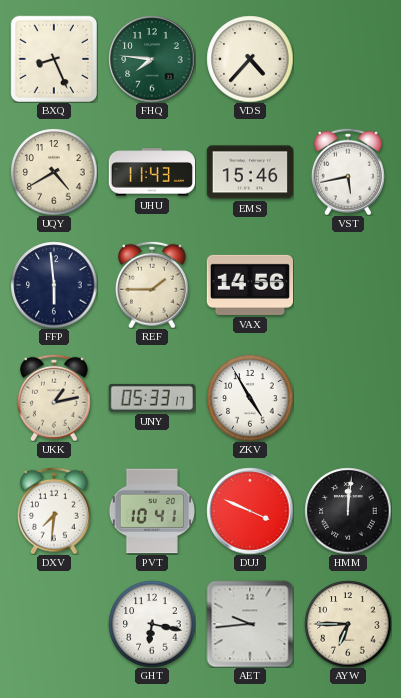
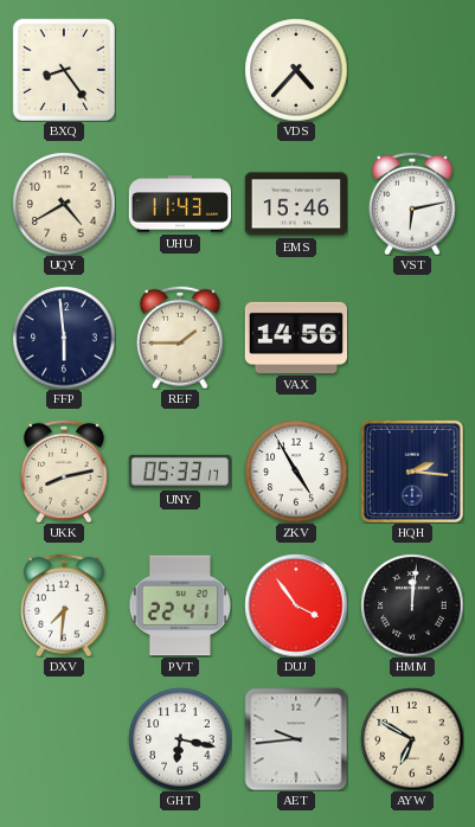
BXQ: 8:26 -> 8:24 (64, 70)
FHQ: 7:46 -> none (152, 59)
VST: 5:43 -> 6:13 (412, 204)
UKK: 1:13 -> 8:13 (64, 472)
HQH: none -> 2:16 (412, 472)
PVT: 10:41 -> 22:41 (179, 605)
DUJ: 3:49 -> 3:54 (296, 605)
AYW: 6:45 -> 6:50 (412, 739)
